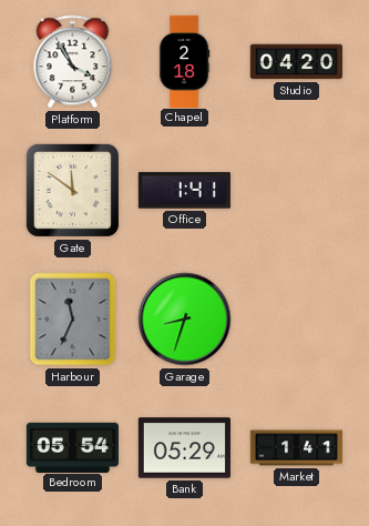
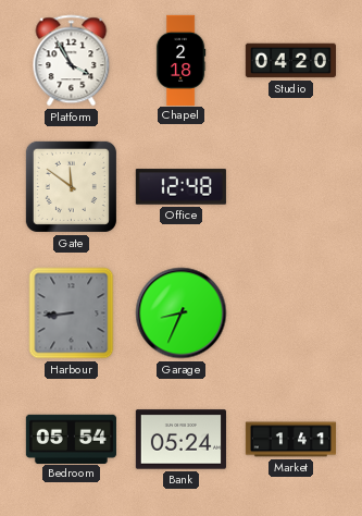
Office: 1:41 -> 12:48 (180, 187)
Harbour: 11:34 -> 8:44 (72, 314)
Garage: 8:33 -> 8:34 (182, 314)
Bank: 05:29 -> 05:24 (180, 440)
